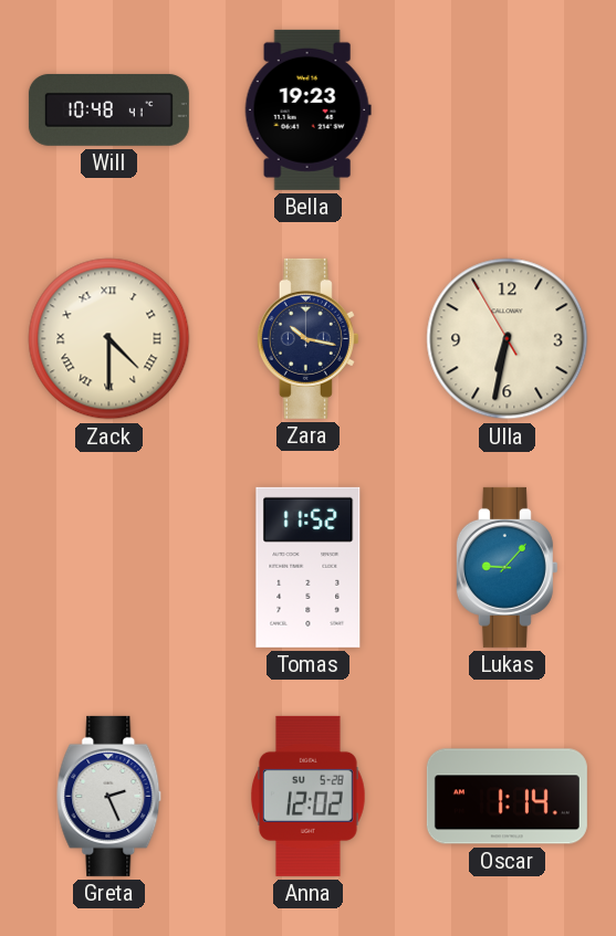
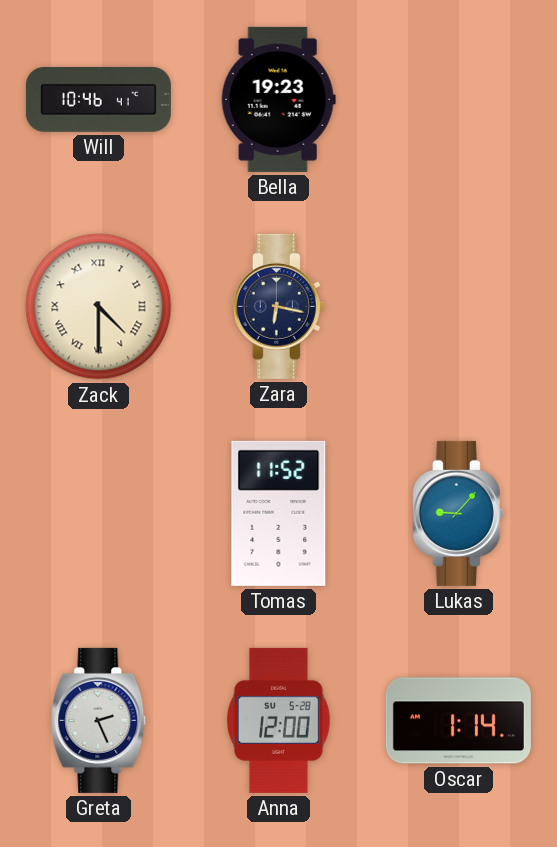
Will: 10:48 -> 10:46 (98, 99)
Zara: 10:17 -> 6:17 (278, 306)
Ulla: 6:31 -> none (508, 339)
Anna: 12:02 -> 12:00 (278, 720)
